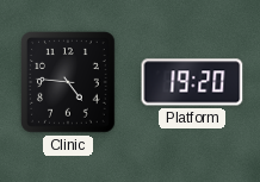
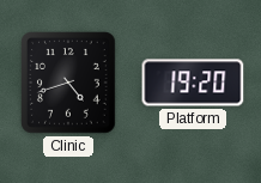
Clinic: 4:46 -> 4:42 (68, 83)
